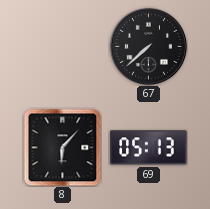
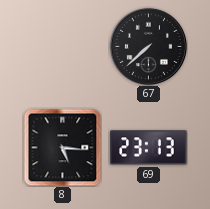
8: 6:07 -> 5:16 (62, 147)
69: 05:13 -> 23:13 (149, 148)
